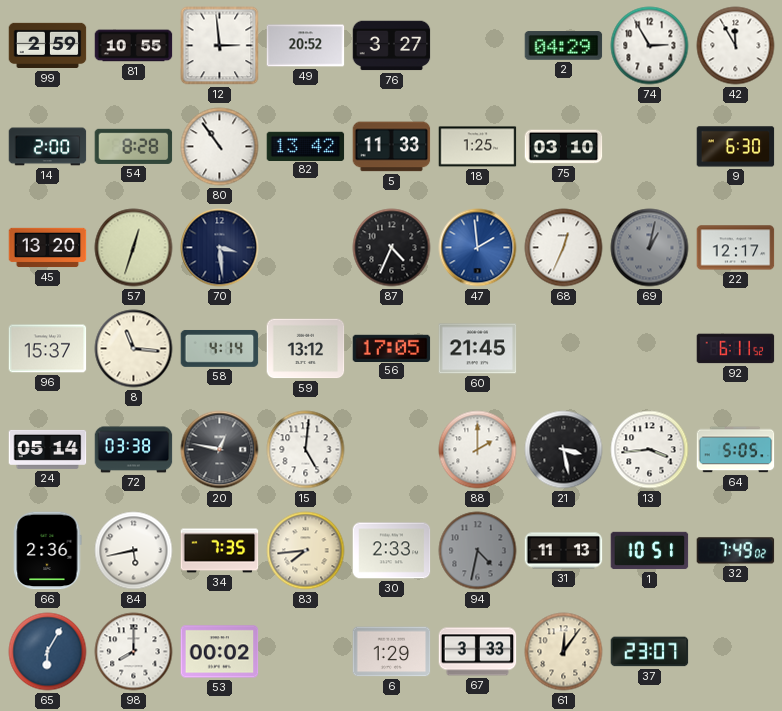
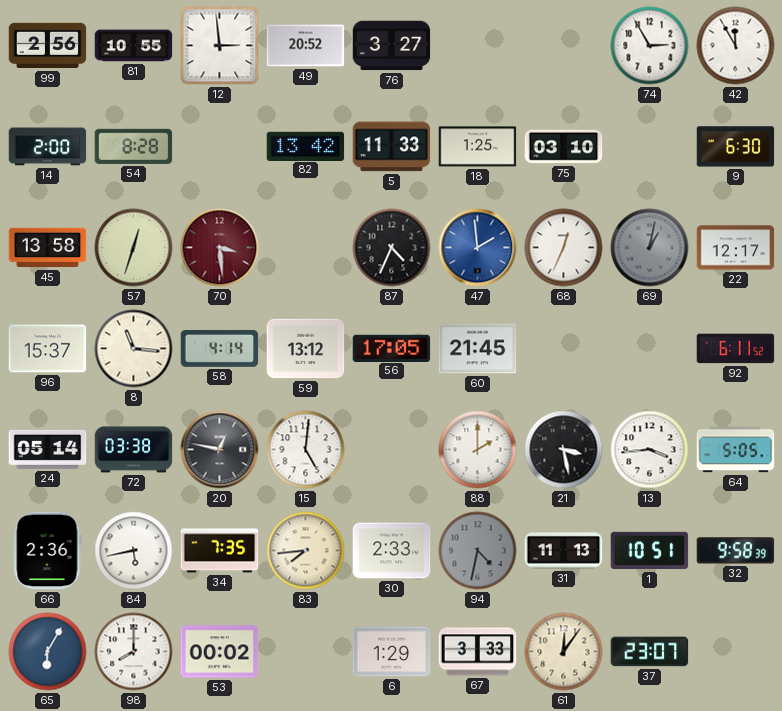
99: 2:59 -> 2:56 (48, 46)
2: 04:29 -> none (564, 46)
80: 10:54 -> none (220, 147)
45: 13:20 -> 13:58 (48, 248)
70 dial: navy -> burgundy (220, 248)
32: 7:49 -> 9:58 (736, 551)
